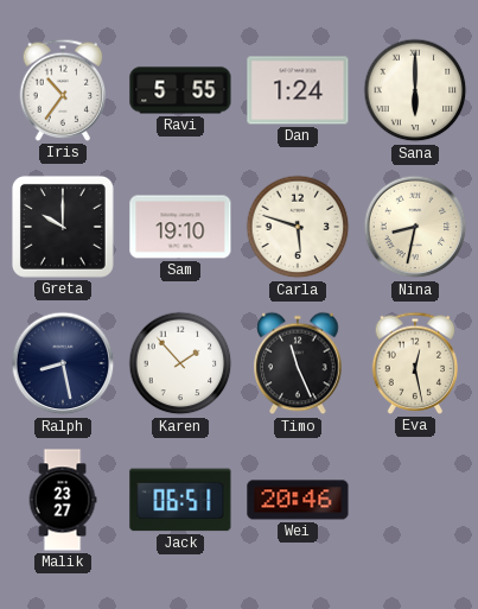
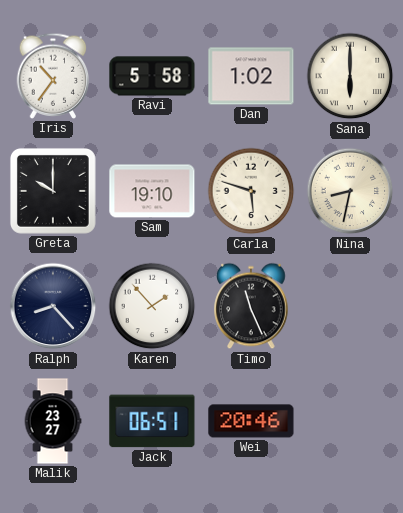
Ravi: 5:55 -> 5:58 (152, 76)
Dan: 1:24 -> 1:02 (251, 76)
Ralph: 8:28 -> 8:23 (53, 306)
Eva: 12:28 -> none (415, 363)
